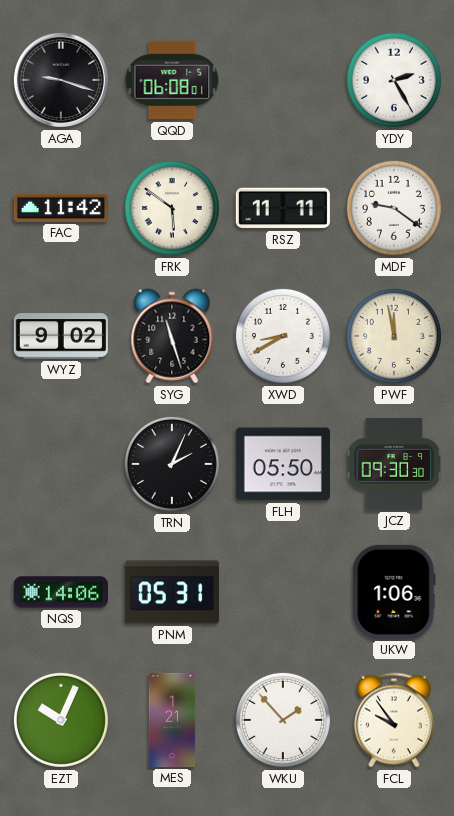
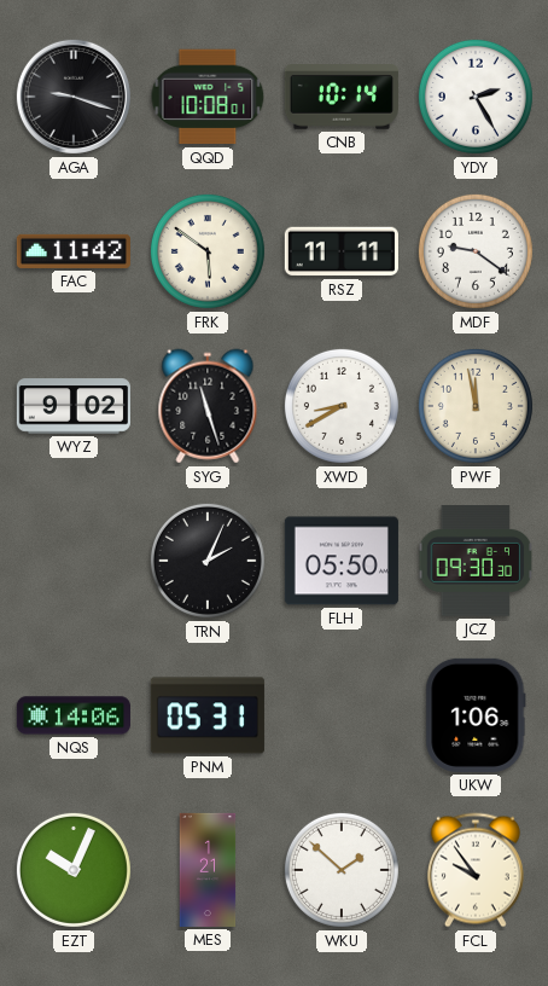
QQD: 06:08 -> 10:08 (208, 97)
CNB: none -> 10:14 (342, 97)
WKU: 1:53 -> 1:52 (342, 870)
